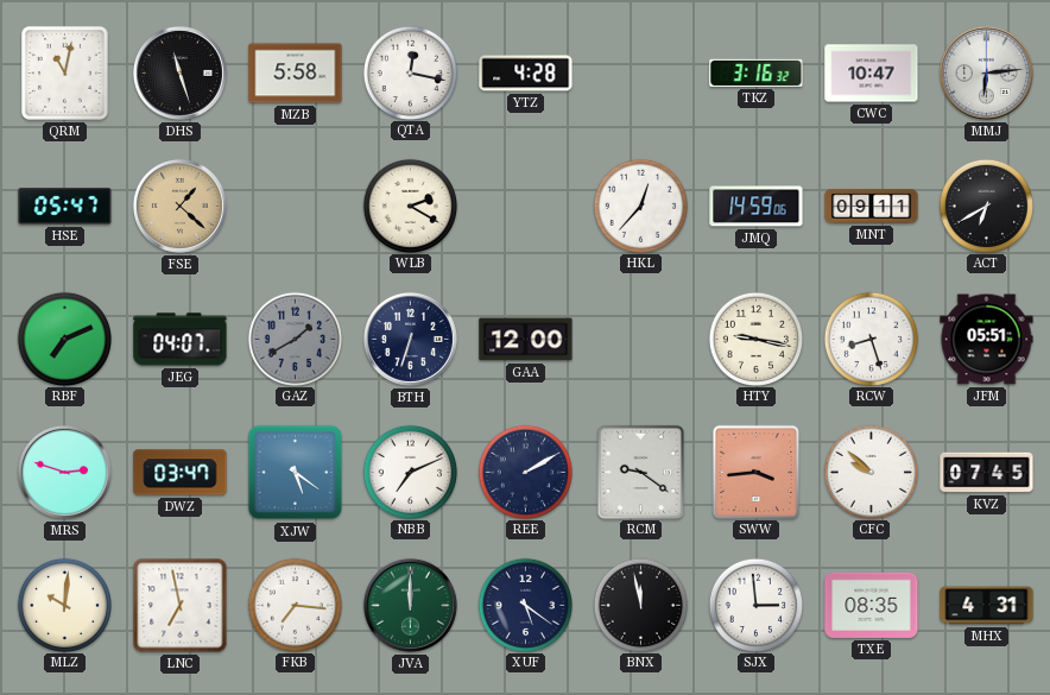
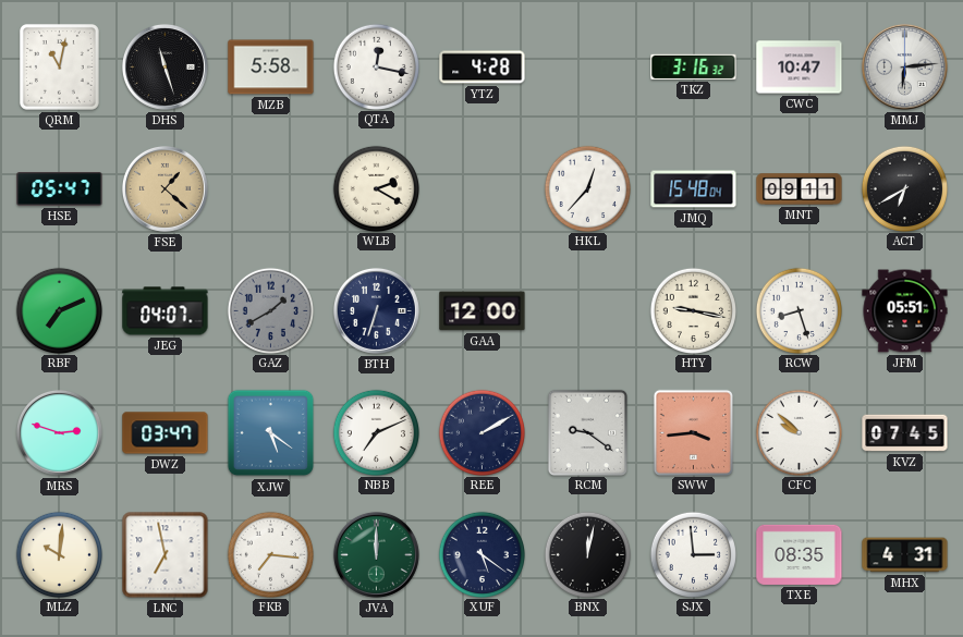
JMQ: 14:59 -> 15:48 (694, 189)
BNX: 11:58 -> 12:02 (587, 554)
